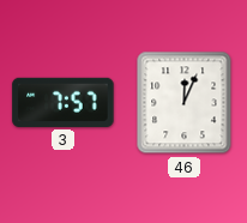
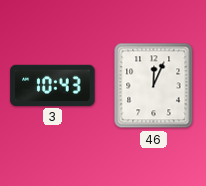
3: 7:57 -> 10:43 (53, 85)
